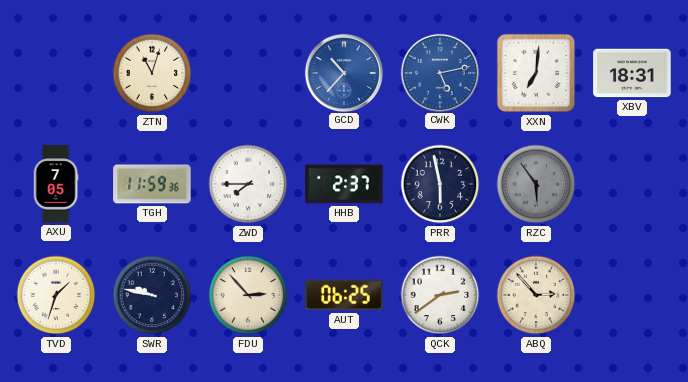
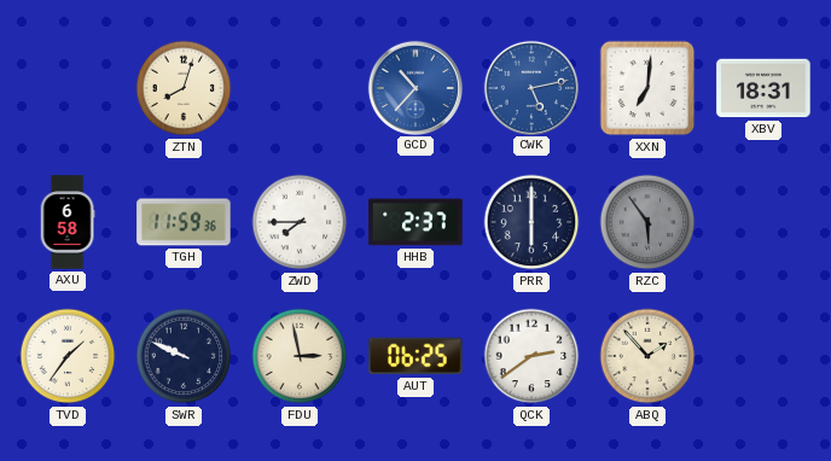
ZTN: 11:03 -> 8:03 (184, 88)
AXU: 7:05 -> 6:58 (68, 222)
PRR: 5:58 -> 6:00 (531, 222)
TVD: 1:33 -> 1:36 (68, 356)
SWR: 9:47 -> 9:49 (184, 356)
FDU: 2:53 -> 2:58 (300, 356)
ABQ: 2:53 -> 1:53 (647, 356)
